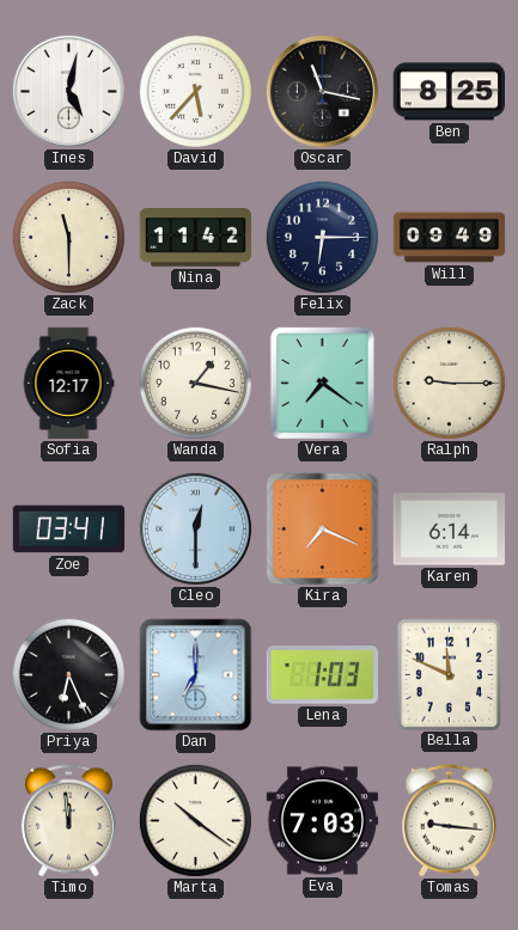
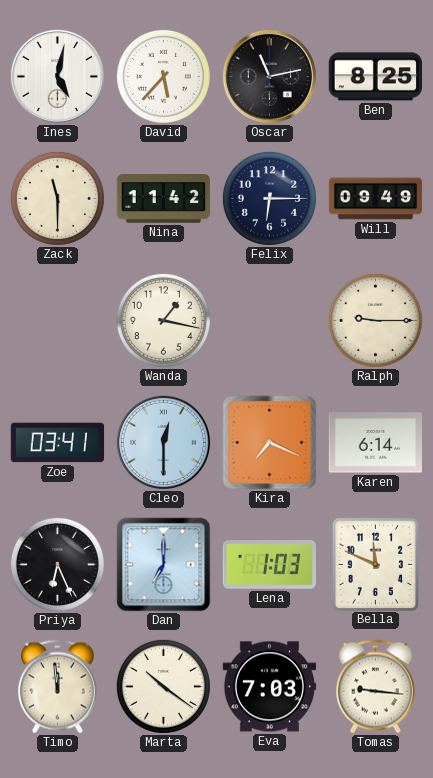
Oscar: 11:17 -> 11:13 (269, 76)
Sofia: 12:17 -> none (68, 384)
Vera: 7:21 -> none (322, 383)
